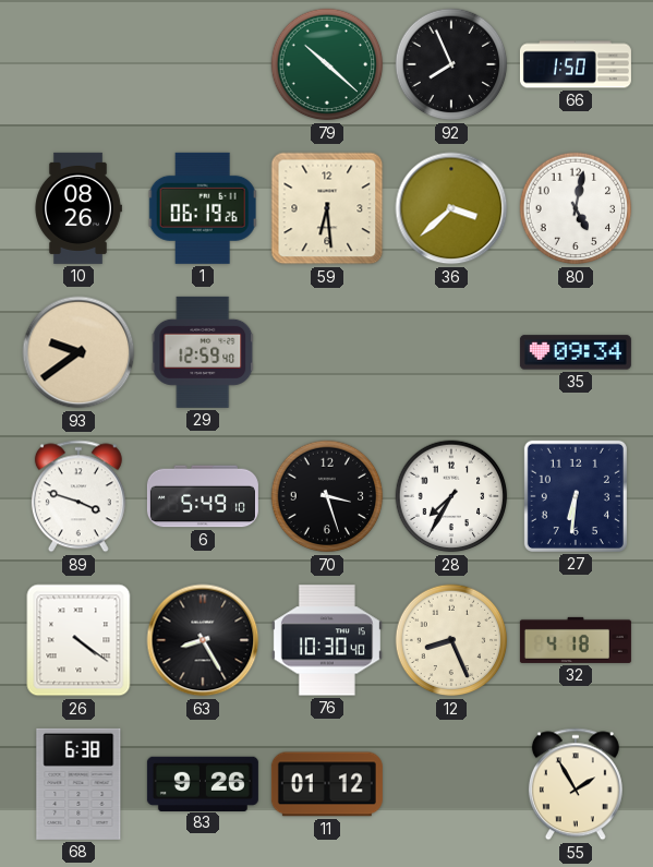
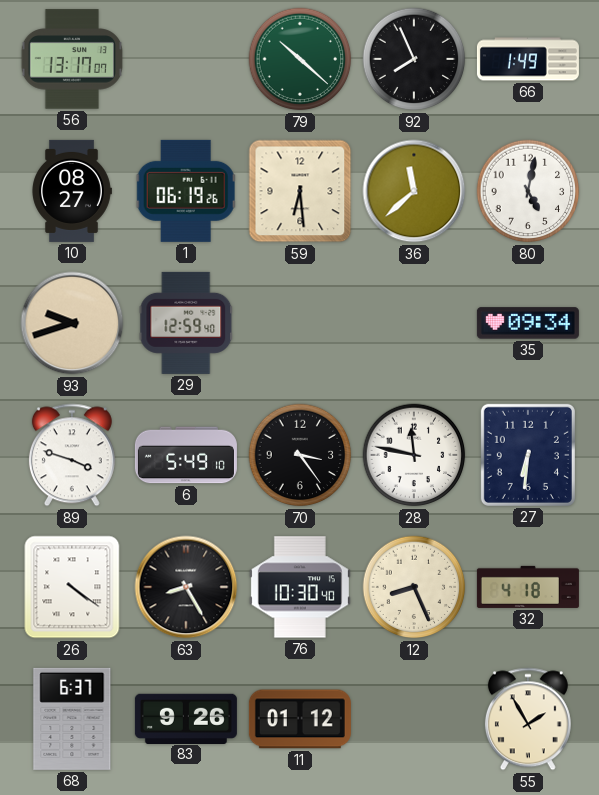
56: none -> 13:17 (72, 59)
66: 1:50 -> 1:49 (528, 59)
10: 08:26 -> 08:27 (72, 191)
36: 3:38 -> 11:38 (414, 191)
93: 9:39 -> 9:42 (72, 323)
70: 3:27 -> 3:24 (300, 455)
28: 7:35 -> 11:47 (414, 455)
68: 6:38 -> 6:37 (72, 719)
